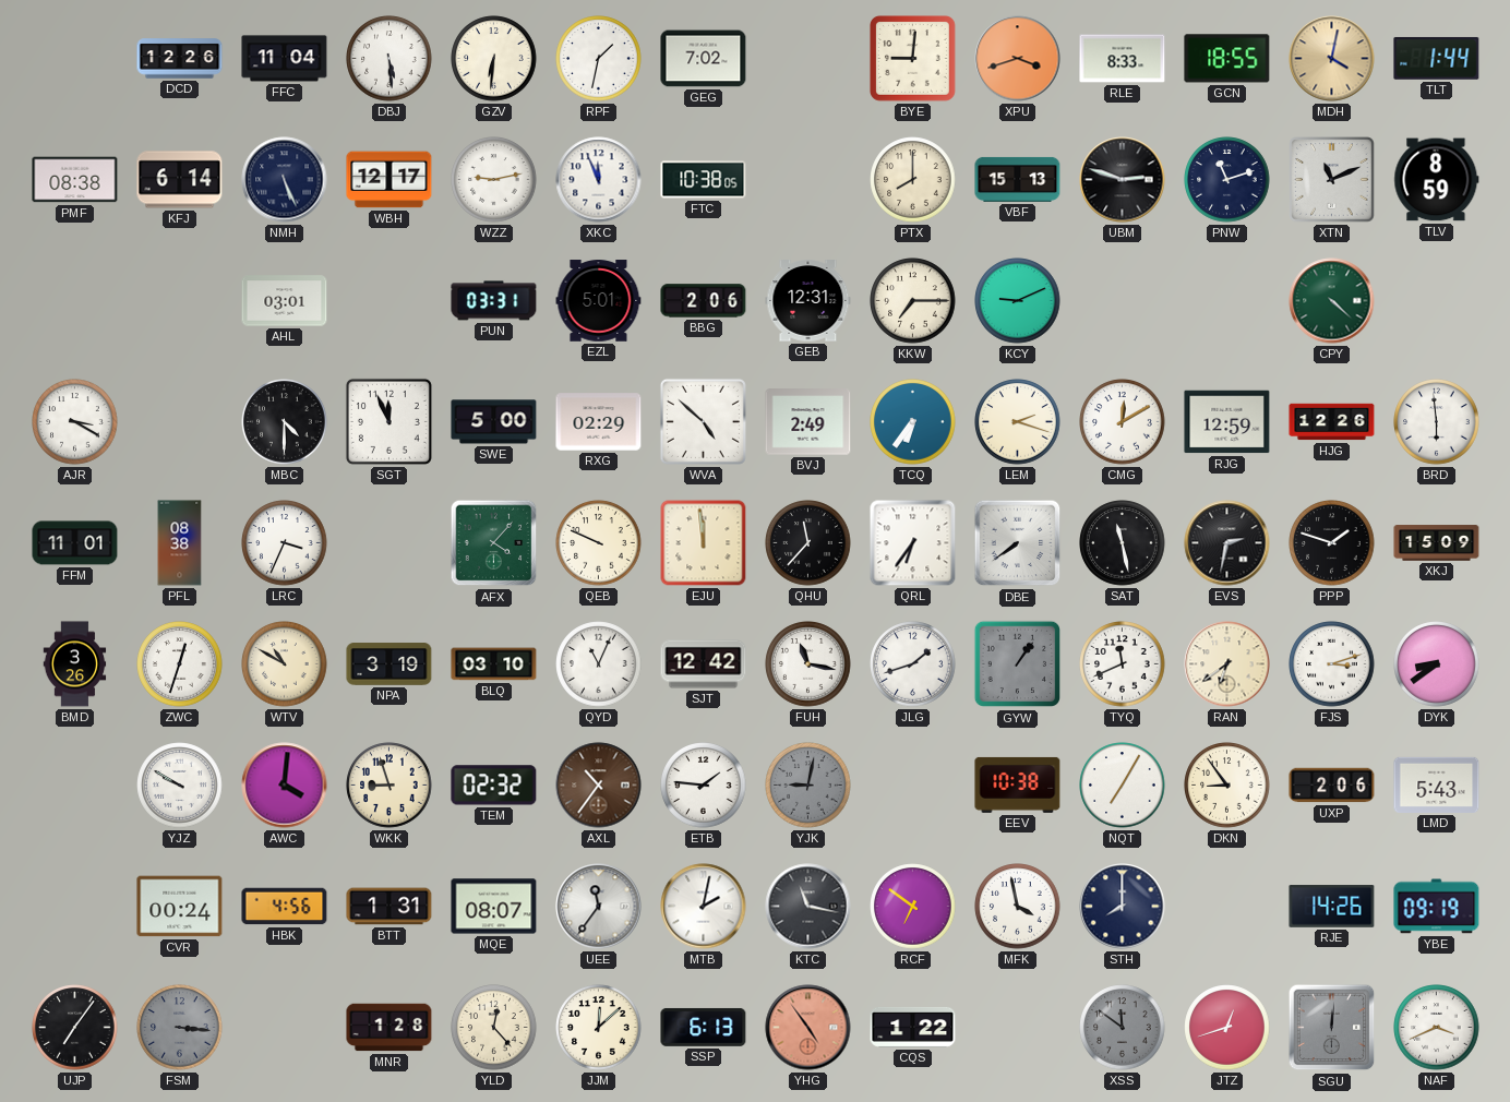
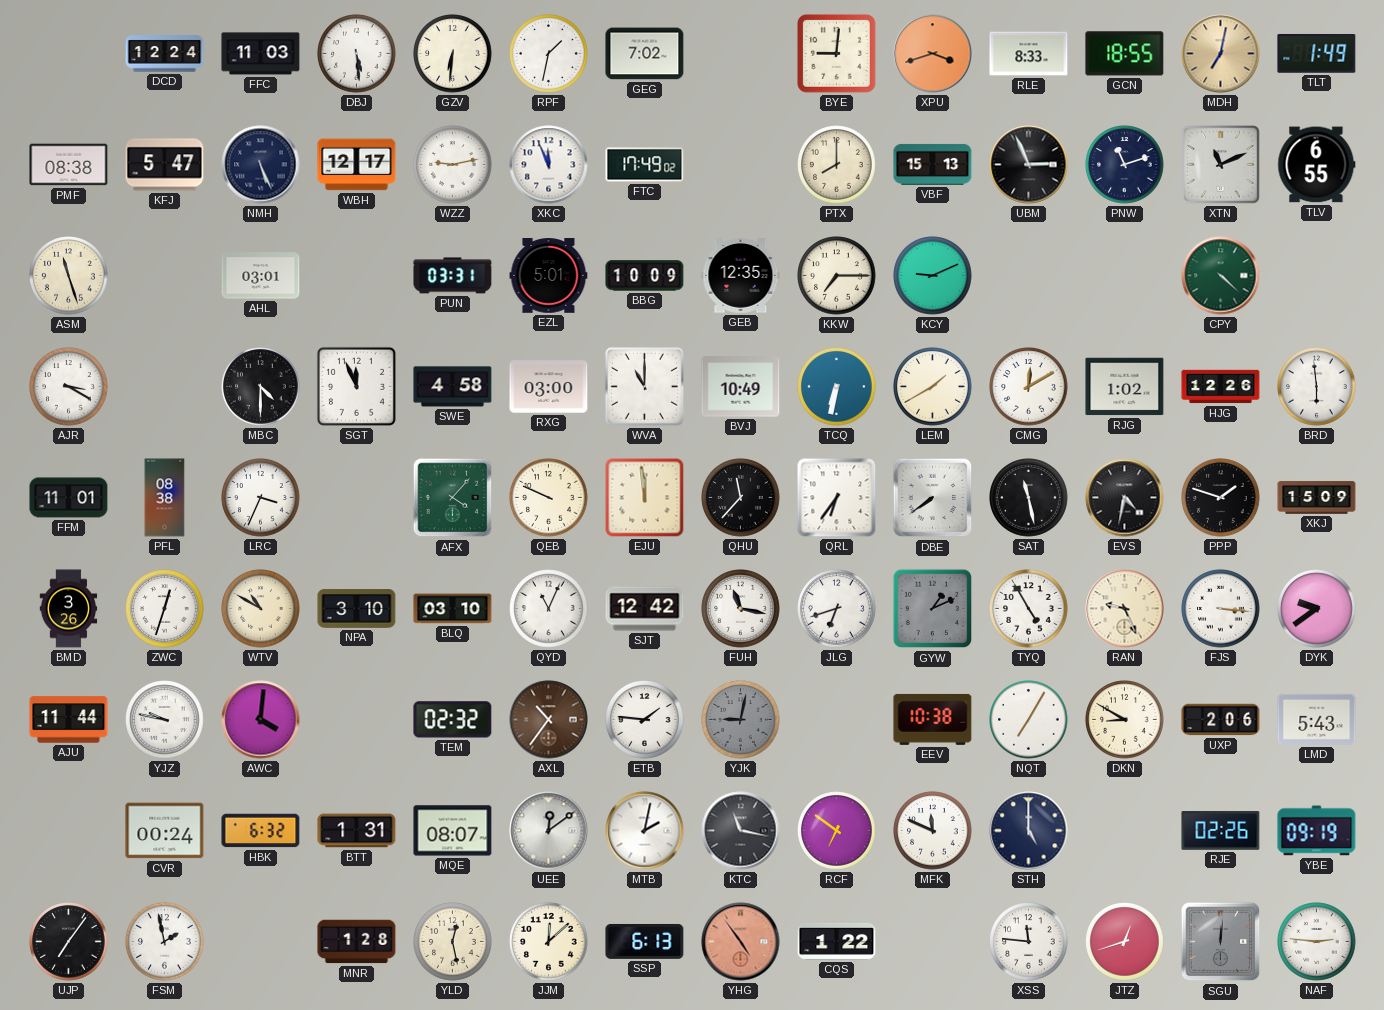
DCD: 12:26 -> 12:24 (165, 54)
FFC: 11:04 -> 11:03 (261, 54)
MDH: 4:02 -> 7:02 (1221, 54)
TLT: 1:44 -> 1:49 (1317, 53)
KFJ: 6:14 -> 5:47 (165, 165)
FTC: 10:38 -> 17:49 (645, 165)
UBM: 2:48 -> 2:56 (1029, 165)
TLV: 8:59 -> 6:55 (1317, 165)
ASM: none -> 11:27 (69, 276)
BBG: 2:06 -> 10:09 (645, 276)
GEB: 12:31 -> 12:35 (741, 276)
SWE: 5:00 -> 4:58 (453, 387)
RXG: 02:29 -> 03:00 (549, 387)
WVA: 4:52 -> 11:00 (644, 386)
BVJ: 2:49 -> 10:49 (741, 387)
TCQ: 6:36 -> 6:32 (837, 387)
LEM: 2:18 -> 1:40 (933, 387)
RJG: 12:59 -> 1:02 (1125, 387)
EVS: 2:32 -> 4:32 (1125, 498)
NPA: 3:19 -> 3:10 (357, 609)
JLG: 1:42 -> 6:42 (837, 609)
GYW: 1:06 -> 1:11 (933, 609)
TYQ: 11:41 -> 4:55 (1029, 609)
RAN: 6:39 -> 9:26 (1125, 609)
FJS: 3:12 -> 3:16 (1221, 609)
DYK: 8:39 -> 9:39 (1317, 609)
AJU: none -> 11:44 (69, 720)
YJZ: 9:50 -> 9:47 (165, 720)
WKK: 8:57 -> none (390, 786)
DKN: 8:54 -> 8:50 (1125, 720)
HBK: 4:56 -> 6:32 (261, 831)
UEE: 11:36 -> 12:09 (549, 831)
MFK: 3:58 -> 11:49 (933, 831)
STH: 8:00 -> 5:00 (1029, 831)
RJE: 14:26 -> 02:26 (1221, 831)
FSM: 3:16 -> 1:58 (165, 942)
FSM dial: grey -> white (165, 942)
YLD: 12:23 -> 12:28 (453, 942)
XSS: 11:51 -> 11:46 (1029, 942)
XSS dial: grey -> white (1029, 942)
NAF: 3:41 -> 2:46 (1317, 942)
